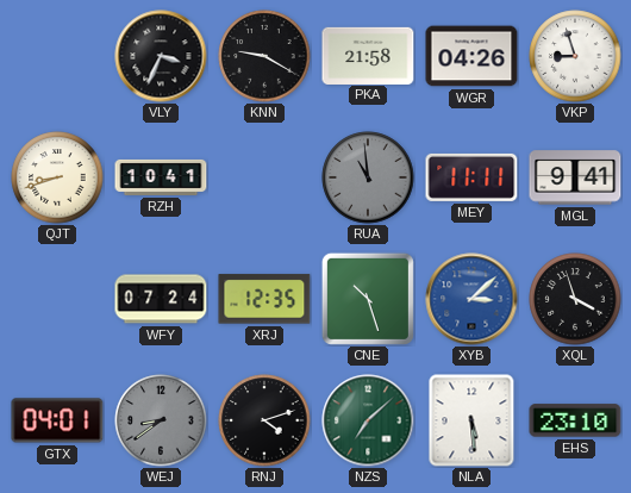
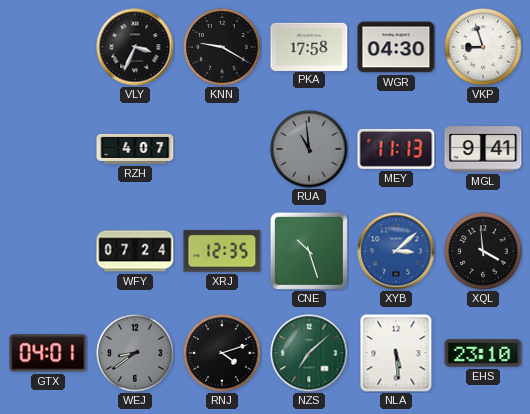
PKA: 21:58 -> 17:58 (309, 46)
WGR: 04:26 -> 04:30 (396, 47)
QJT: 8:42 -> none (57, 177)
RZH: 10:41 -> 4:07 (135, 149)
MEY: 11:11 -> 11:13 (396, 149)
XQL: 3:57 -> 3:59 (483, 251)
